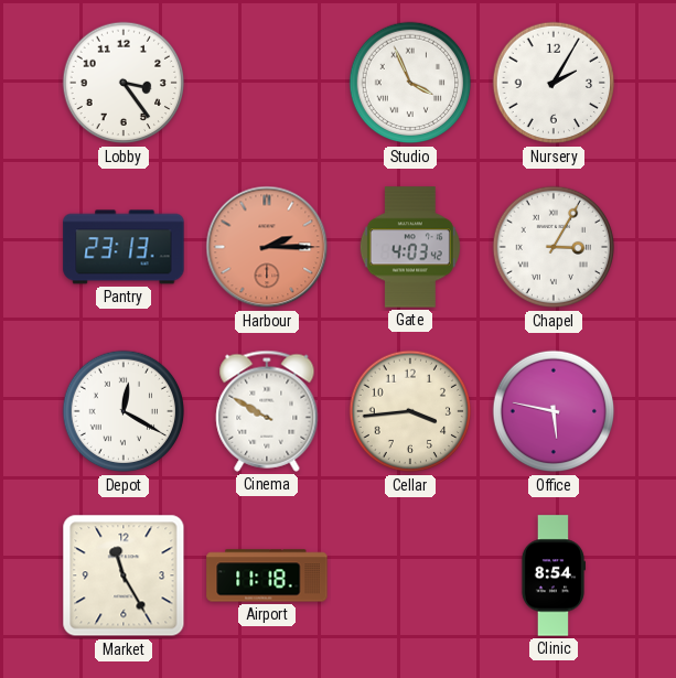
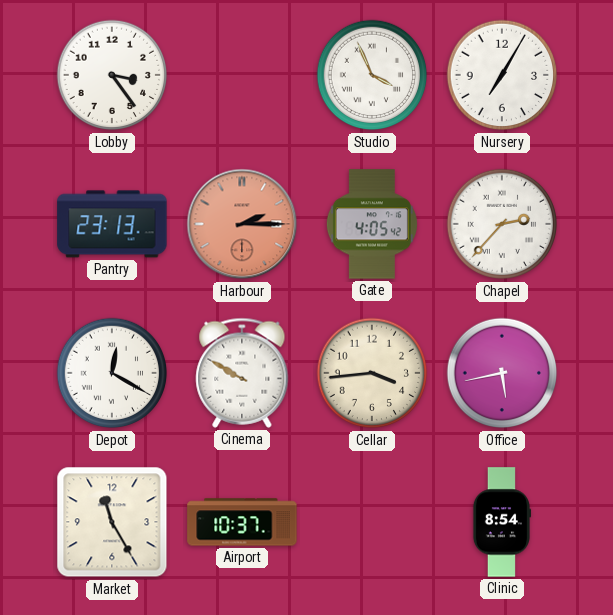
Nursery: 2:05 -> 7:05 (502, 75)
Gate: 4:03 -> 4:05 (372, 224)
Chapel: 3:05 -> 2:37 (502, 224)
Office: 5:47 -> 5:43 (502, 373)
Airport: 11:18 -> 10:37 (242, 522)
